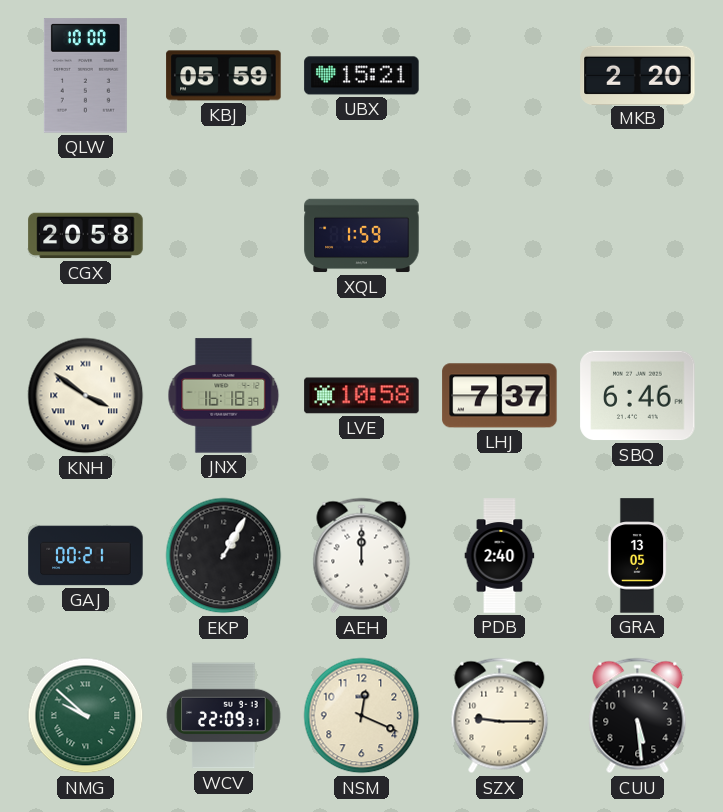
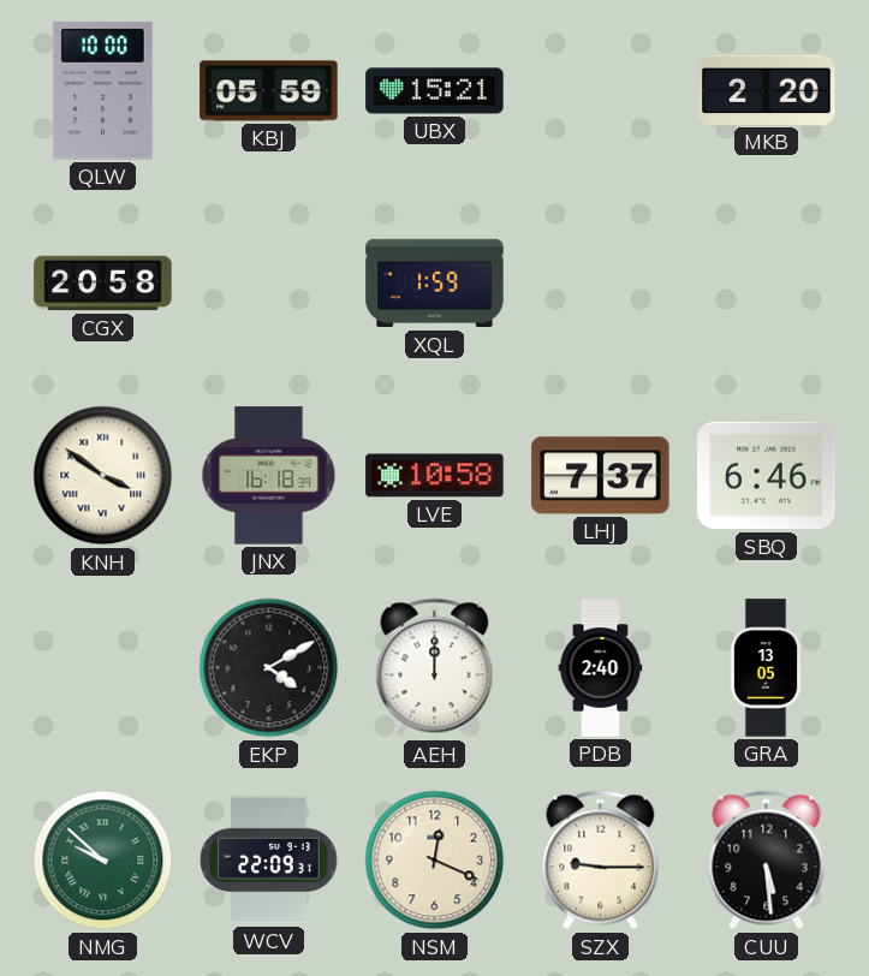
GAJ: 00:21 -> none (86, 556)
EKP: 1:05 -> 4:10 (269, 668)
